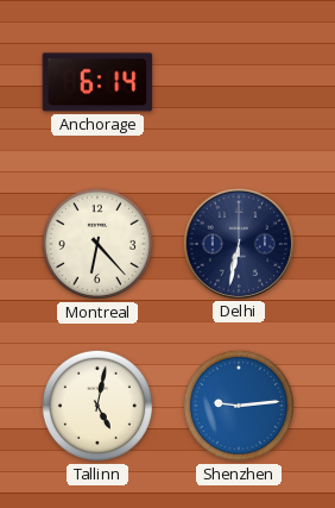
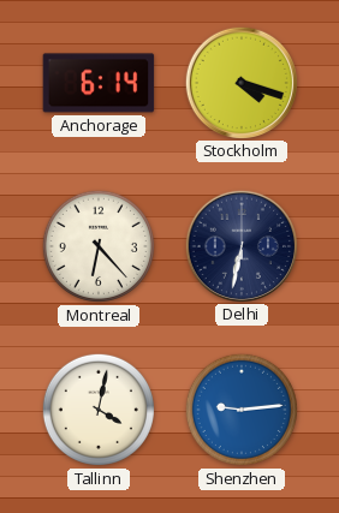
Stockholm: none -> 4:18 (240, 82)
Tallinn: 5:02 -> 4:02 (99, 410)
